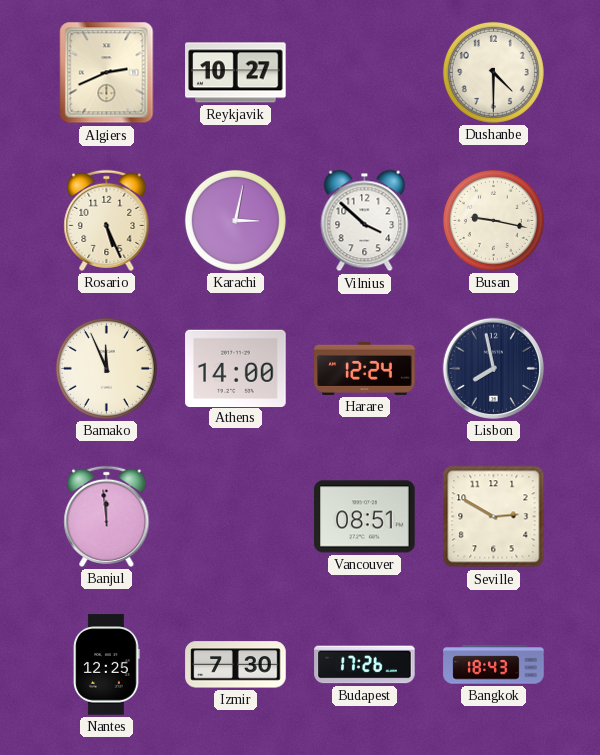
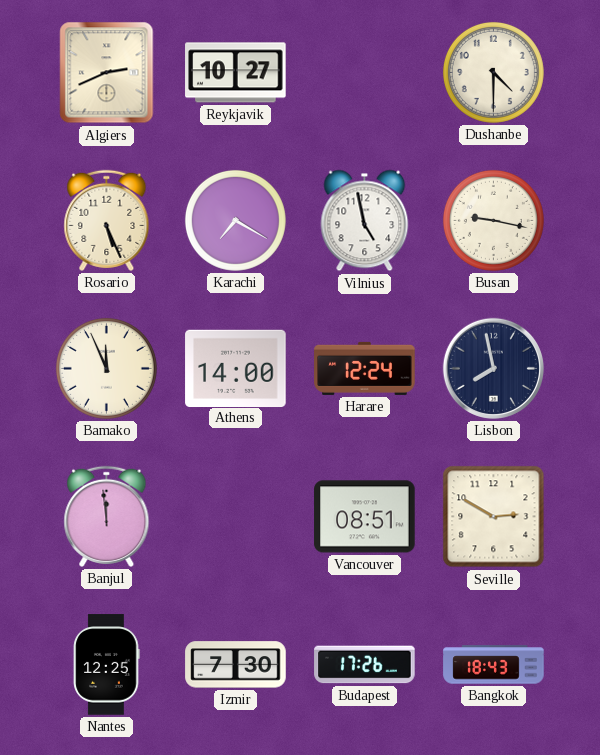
Karachi: 3:02 -> 7:20 (235, 220)
Vilnius: 3:52 -> 4:58 (365, 221)
